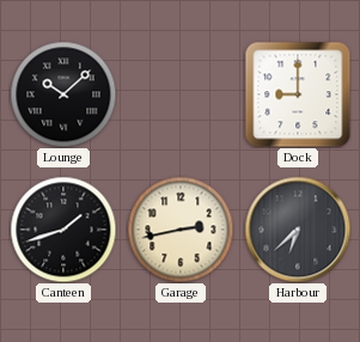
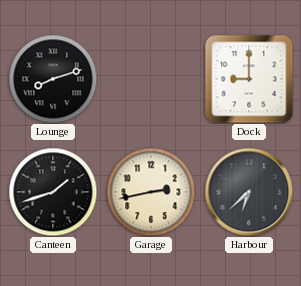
Lounge: 10:08 -> 8:12 (53, 79)
